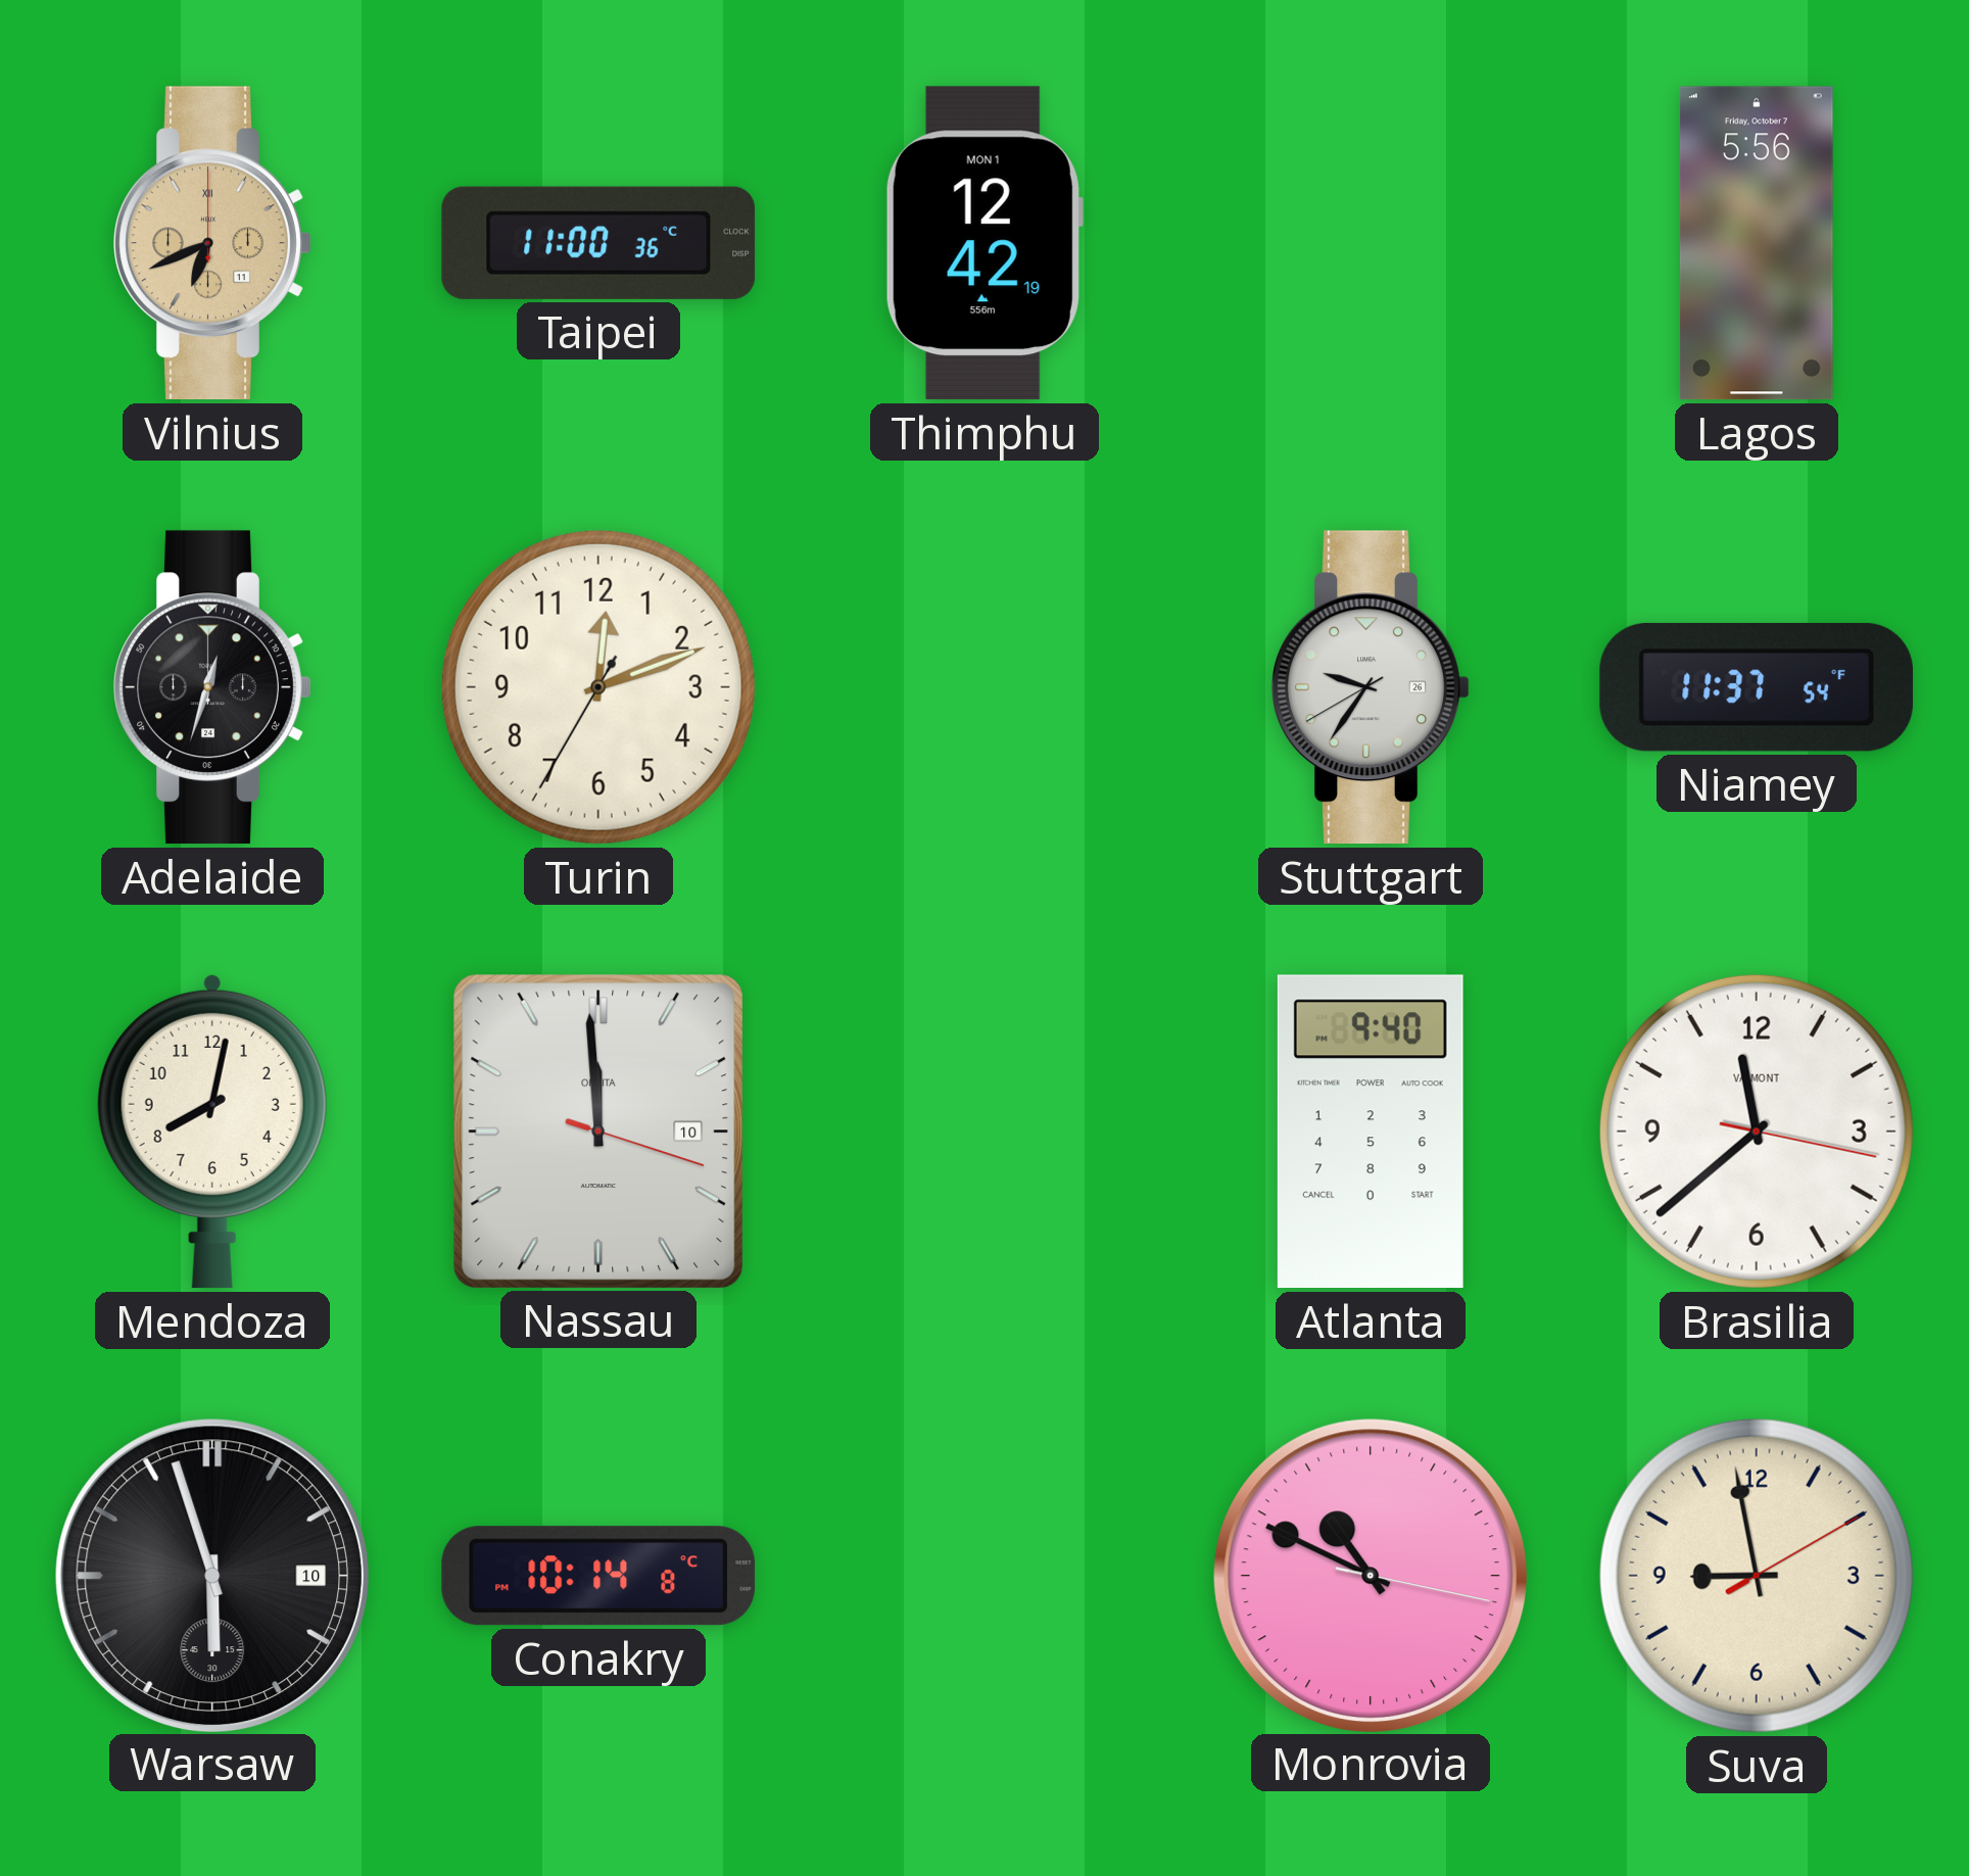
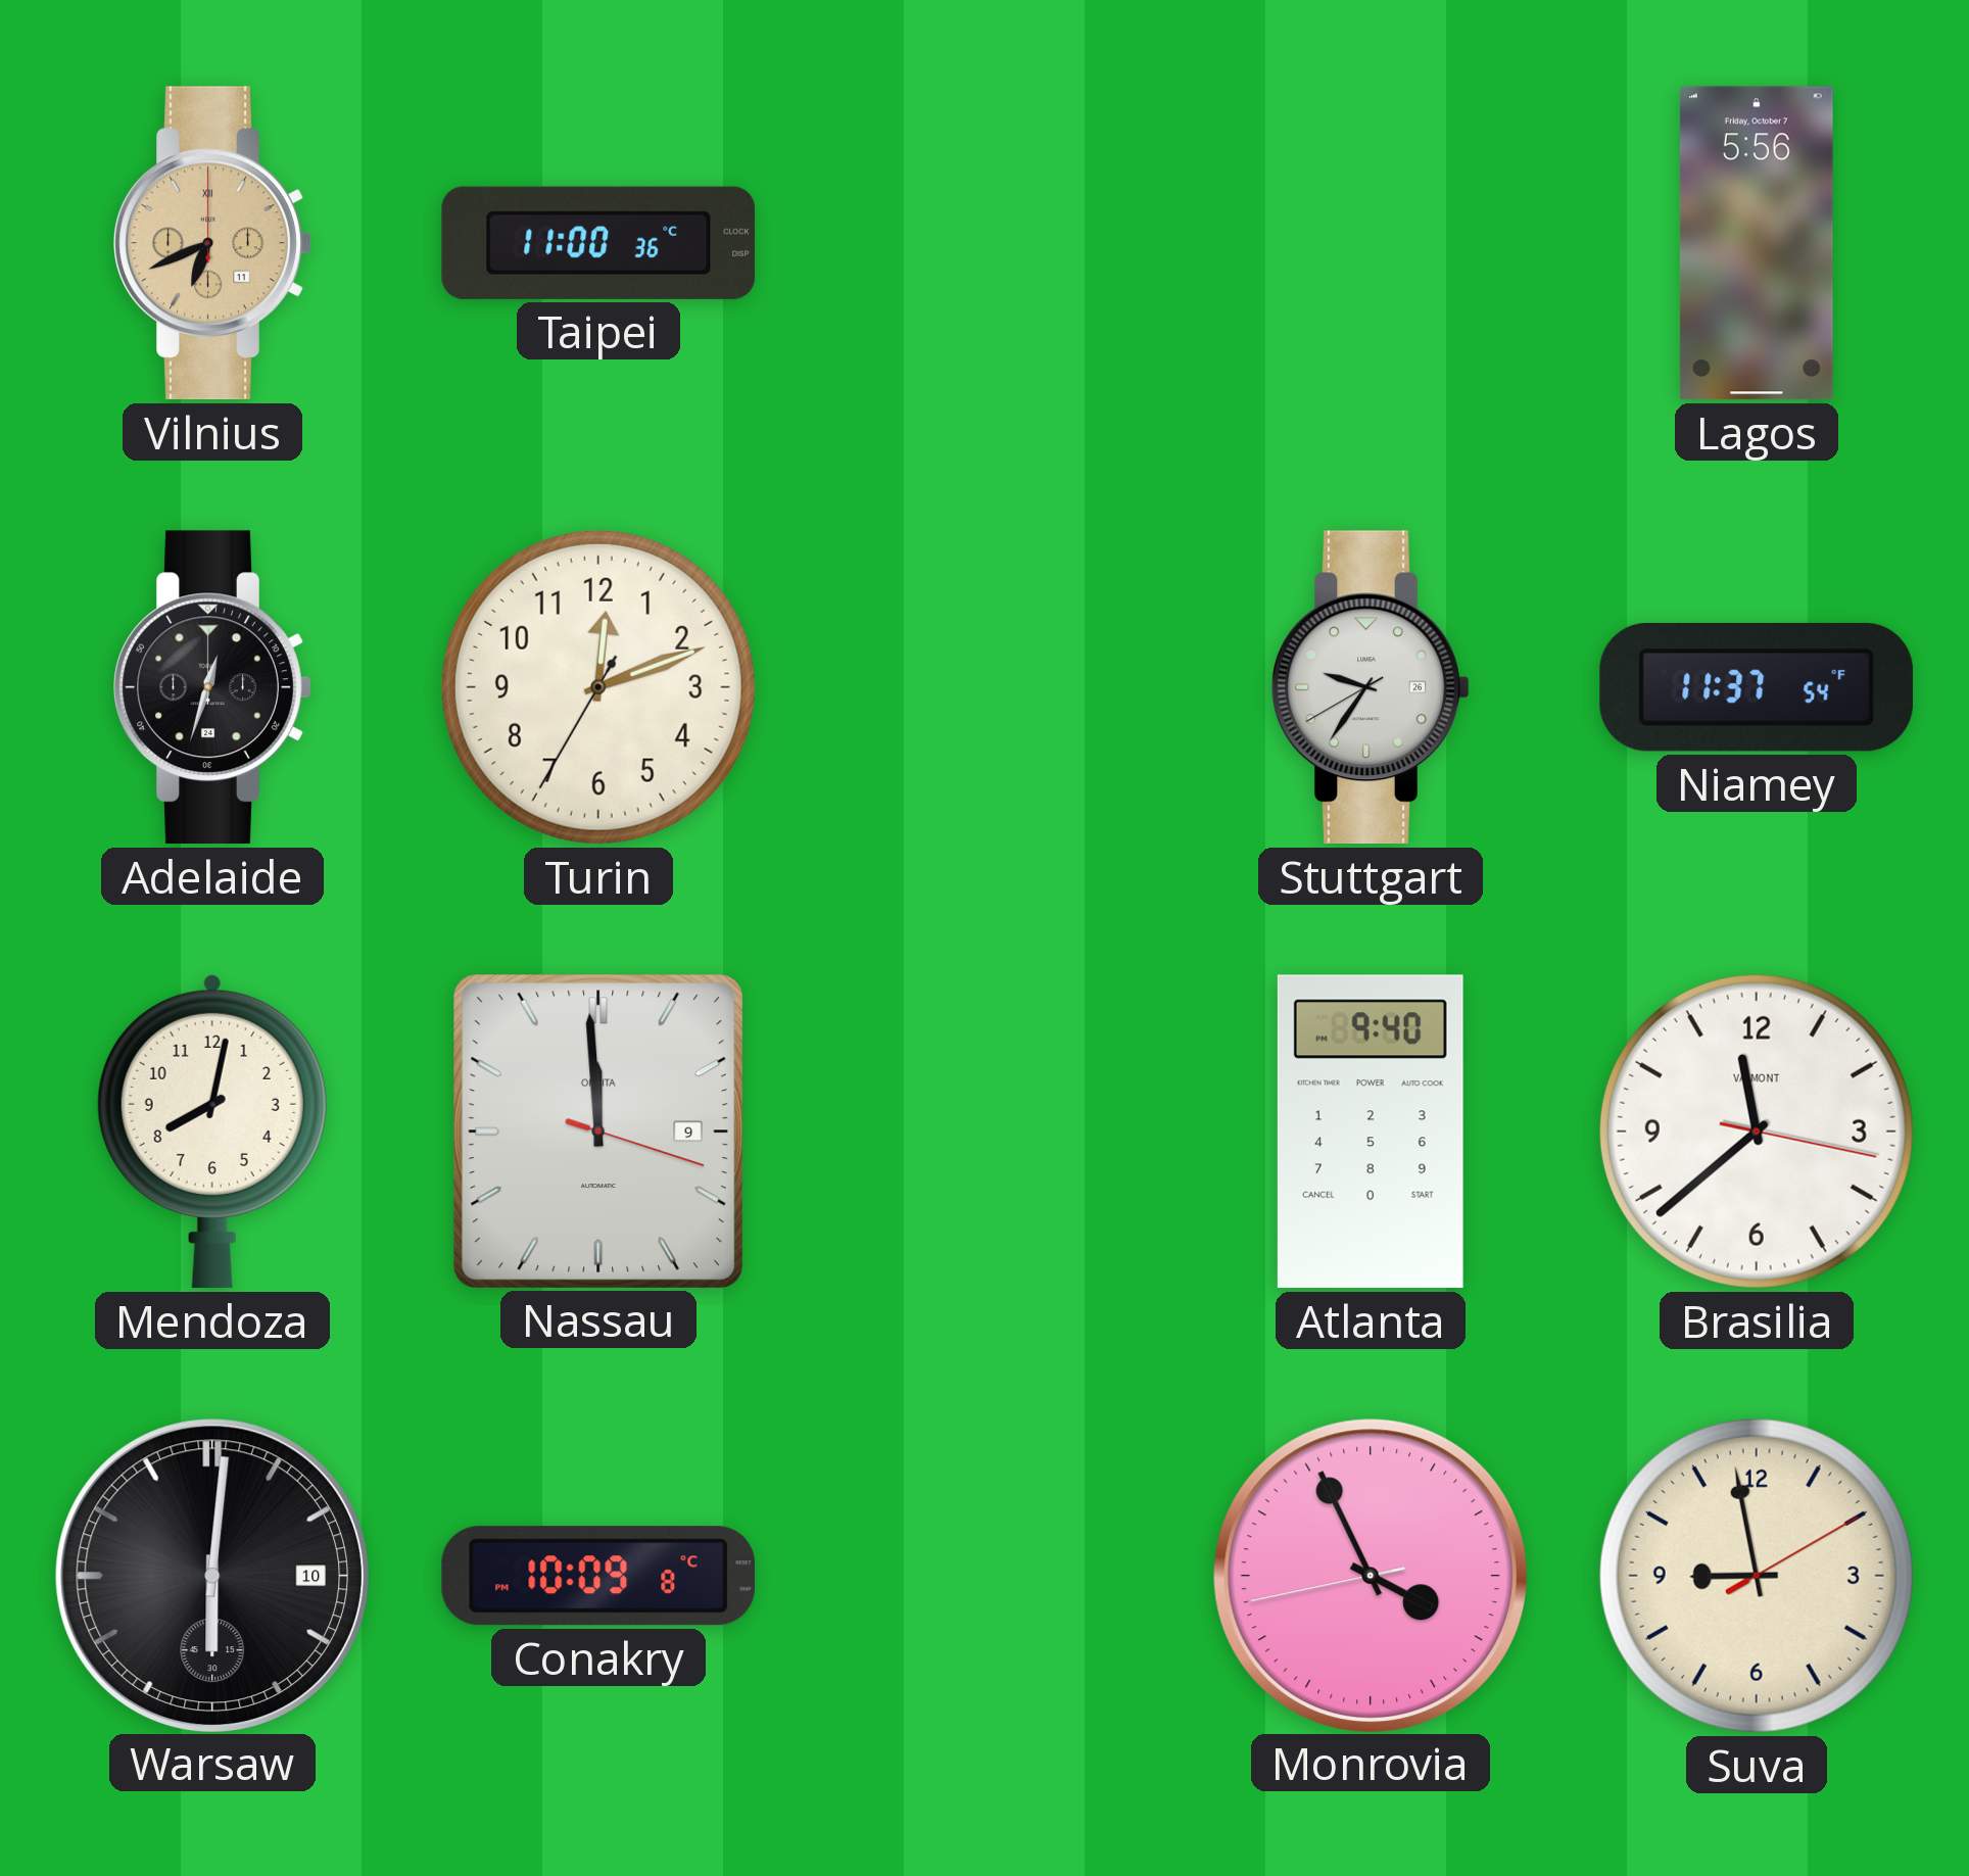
Thimphu: 12:42 -> none (983, 243)
Nassau date: 10 -> 9 (597, 1132)
Warsaw: 5:57 -> 6:01 (211, 1575)
Conakry: 10:14 -> 10:09 (598, 1576)
Monrovia: 10:49 -> 3:55 (1370, 1575)
